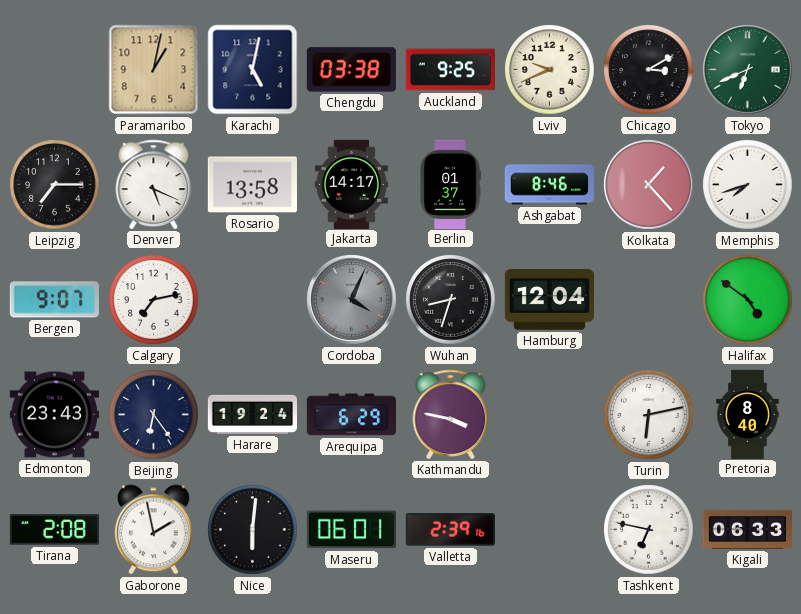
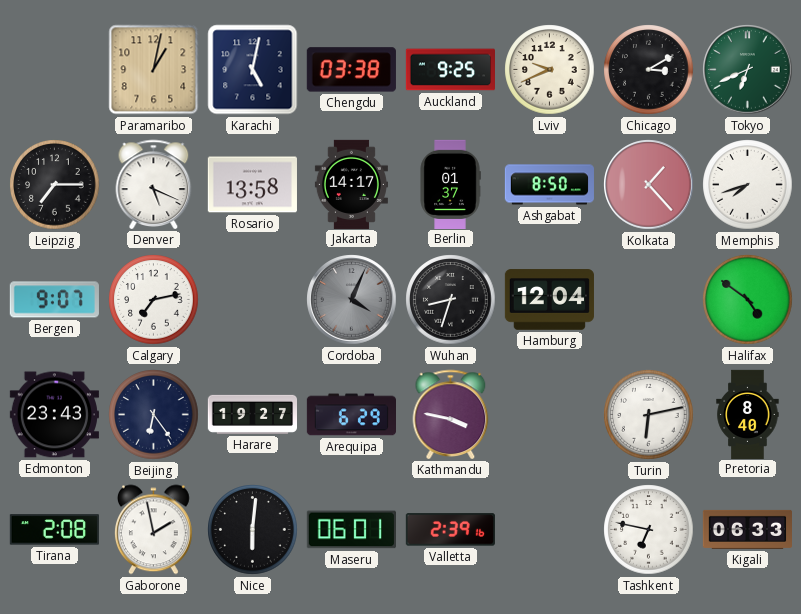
Ashgabat: 8:46 -> 8:50 (549, 185)
Harare: 19:24 -> 19:27 (252, 414)
